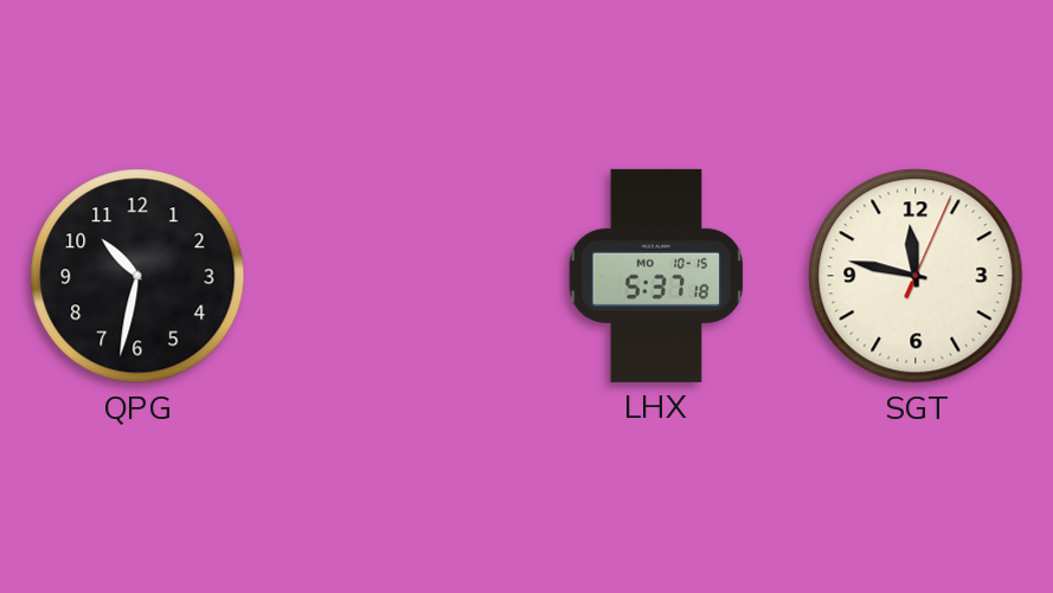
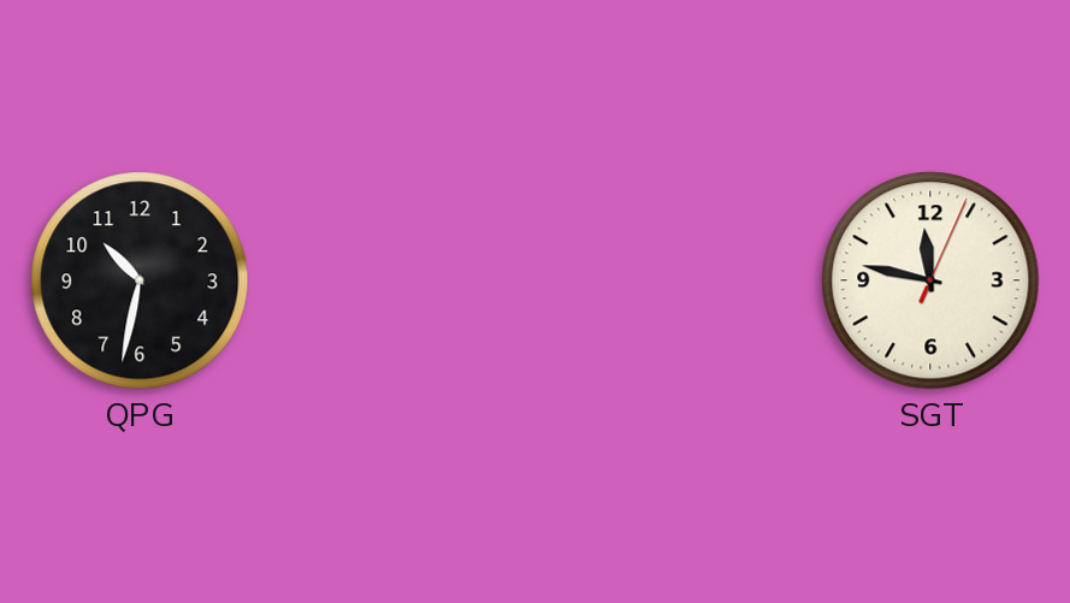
LHX: 5:37 -> none (656, 276)
